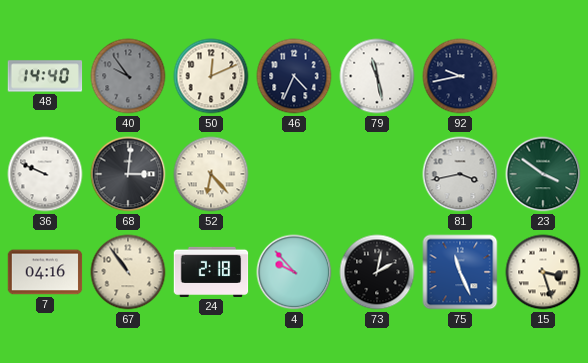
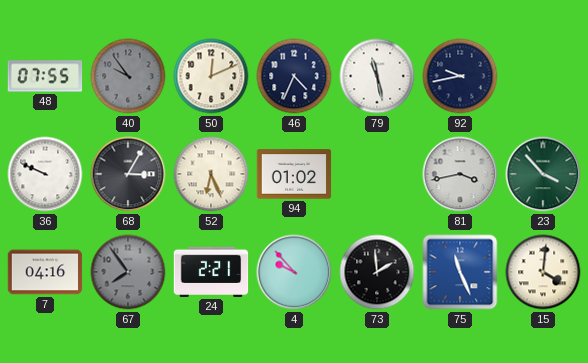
48: 14:40 -> 07:55 (45, 76)
68: 3:01 -> 3:05 (128, 174)
52: 6:23 -> 6:26 (211, 174)
94: none -> 01:02 (294, 174)
23: 3:51 -> 3:53 (543, 174)
67: 10:54 -> 7:54 (128, 272)
67 dial: cream -> grey (128, 272)
24: 2:18 -> 2:21 (211, 272)
73: 2:02 -> 1:59 (377, 272)
15: 3:27 -> 4:01 (543, 272)
